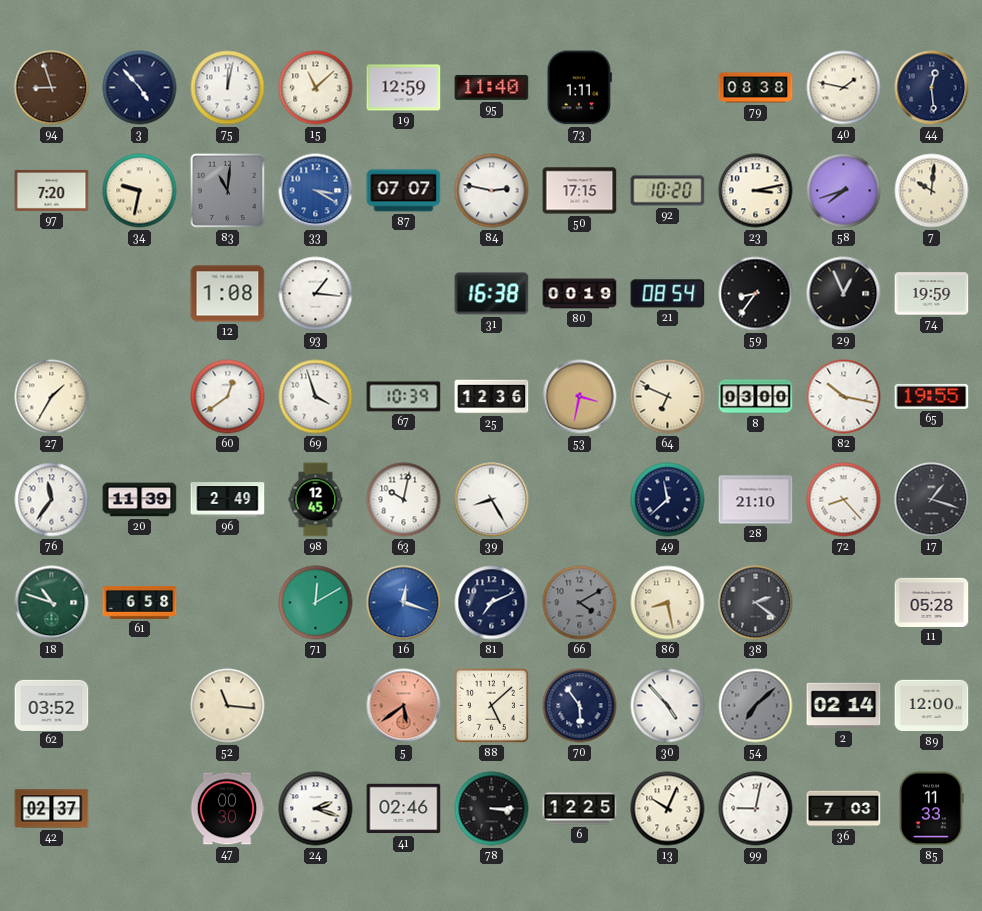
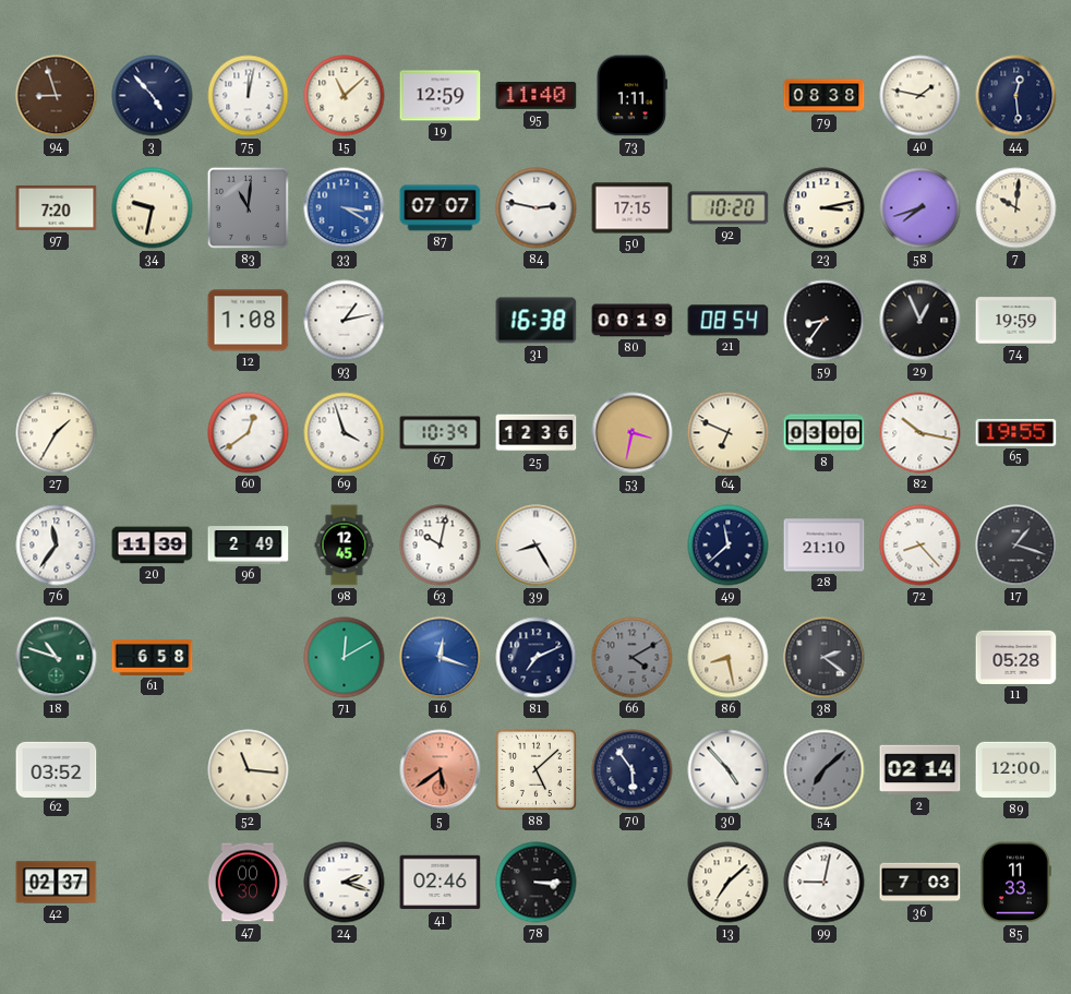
93: 1:16 -> 1:13 (345, 321)
6: 12:25 -> none (580, 809)
13: 10:04 -> 7:08 (729, 883)
